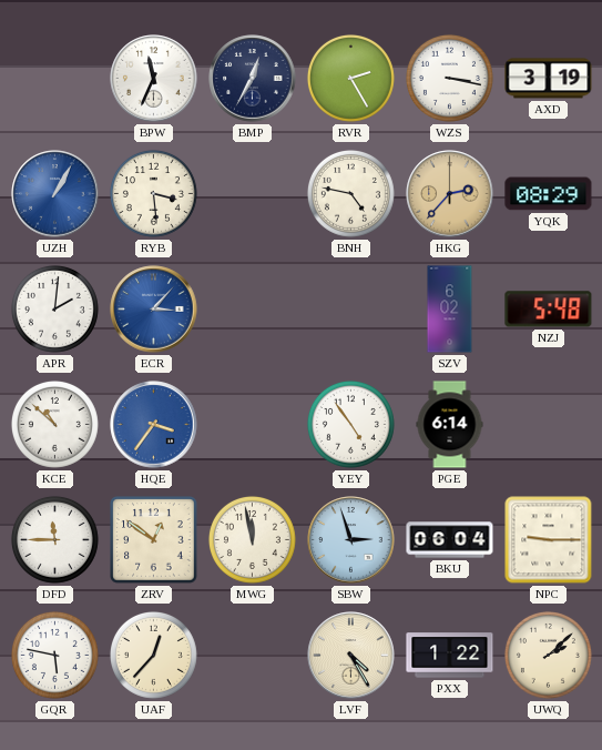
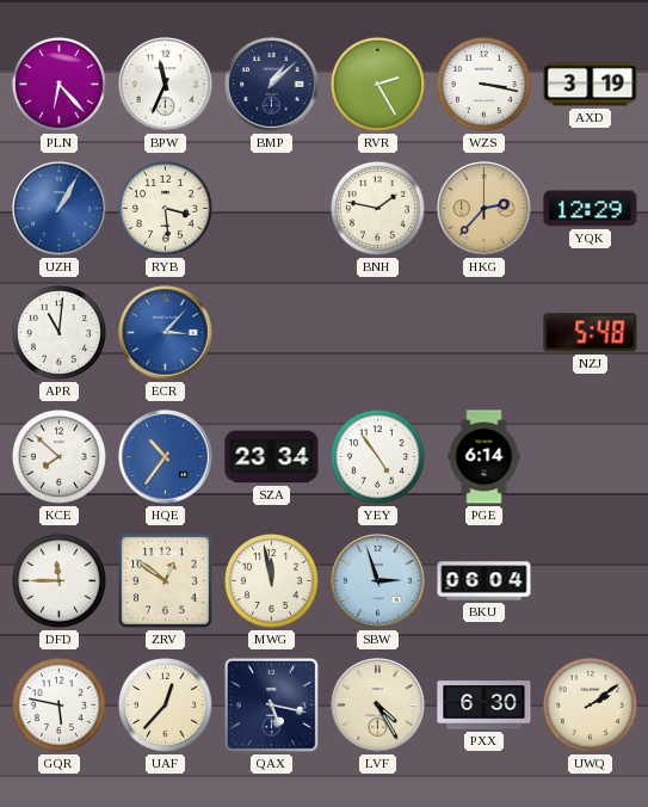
PLN: none -> 6:23 (58, 84)
BMP: 12:35 -> 1:08 (272, 85)
BNH: 4:47 -> 1:47 (377, 208)
YQK: 08:29 -> 12:29 (591, 209)
APR: 2:01 -> 11:01 (58, 332)
SZV: 6:02 -> none (450, 310)
KCE: 10:52 -> 7:52 (58, 456)
HQE: 3:36 -> 10:36 (166, 457)
SZA: none -> 23:34 (272, 457)
NPC: 9:15 -> none (549, 540)
QAX: none -> 5:17 (271, 704)
PXX: 1:22 -> 6:30 (485, 706)
UWQ: 2:08 -> 2:09 (590, 704)
